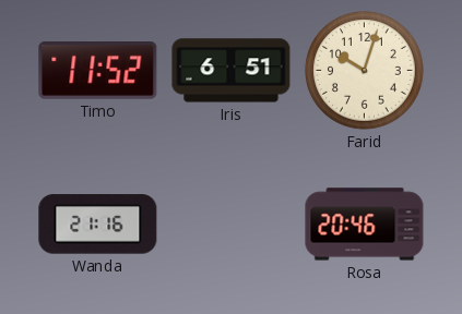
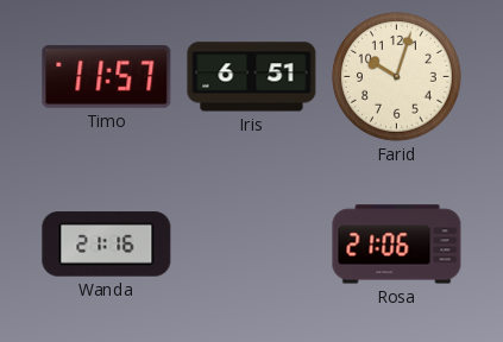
Timo: 11:52 -> 11:57 (107, 77)
Rosa: 20:46 -> 21:06 (397, 245)
